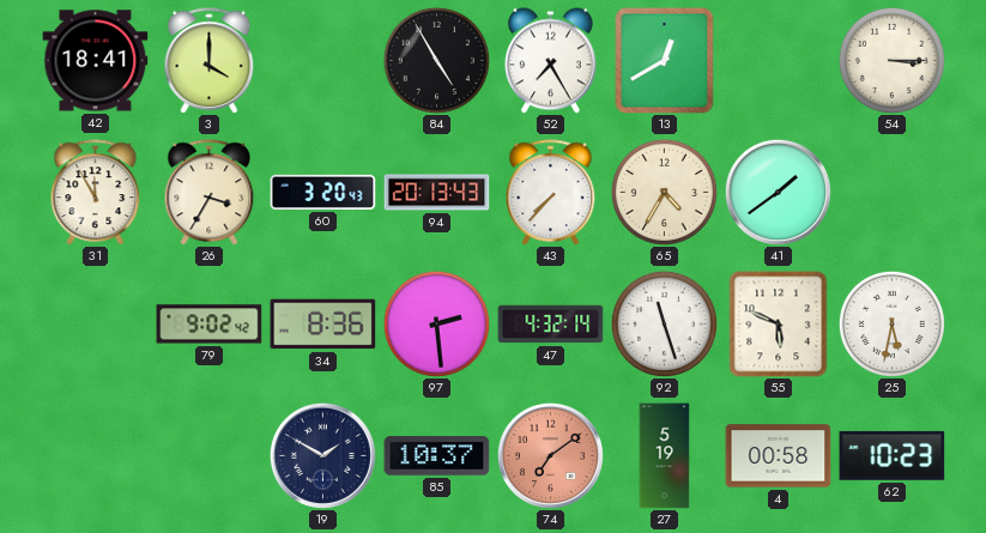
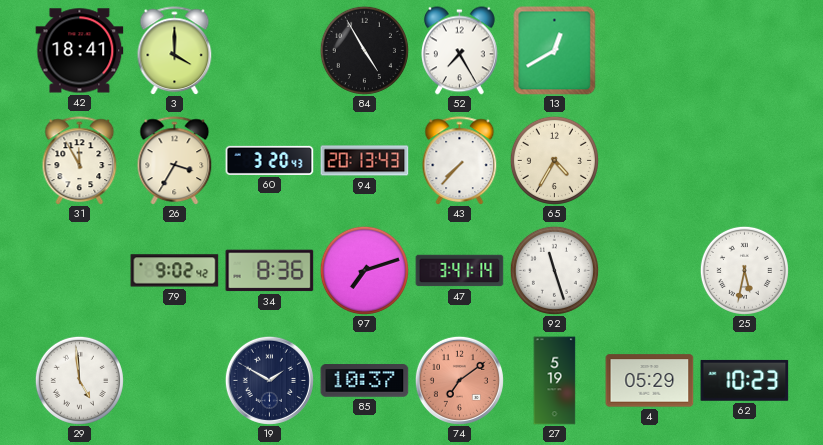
54: 3:15 -> none (891, 60)
41: 1:39 -> none (778, 192)
97: 2:29 -> 7:12 (364, 270)
47: 4:32 -> 3:41 (460, 271)
55: 5:49 -> none (779, 325)
29: none -> 4:59 (79, 380)
4: 00:58 -> 05:29 (650, 381)
